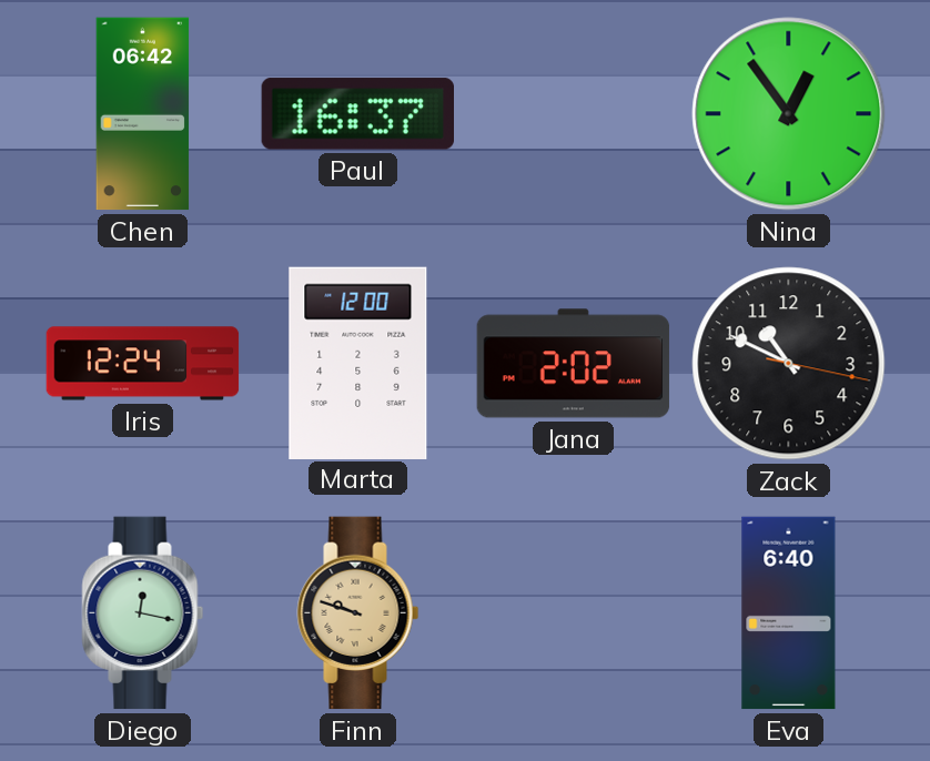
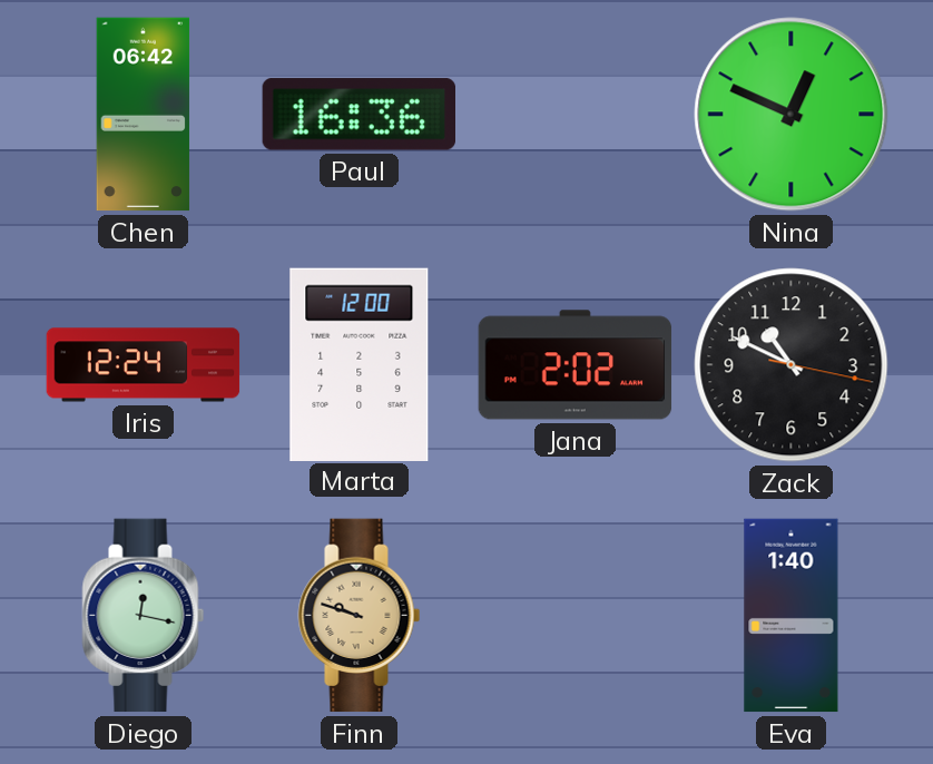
Paul: 16:37 -> 16:36 (359, 115)
Nina: 12:54 -> 12:49 (792, 115)
Eva: 6:40 -> 1:40 (792, 616)
